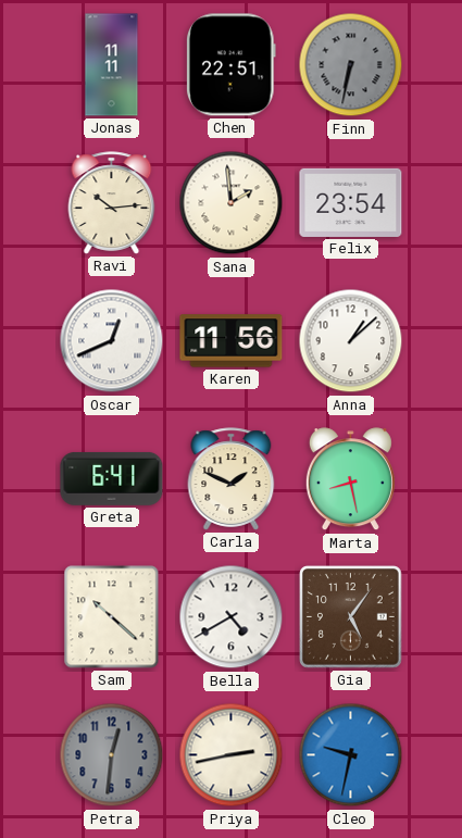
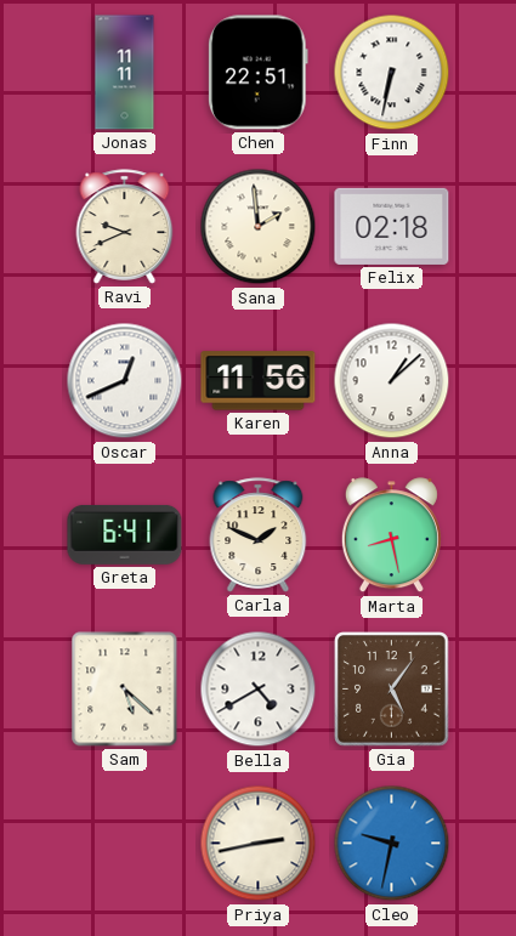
Finn dial: grey -> white (392, 73)
Ravi: 10:14 -> 9:41 (125, 227)
Felix: 23:54 -> 02:18 (392, 226)
Sam: 10:22 -> 5:22 (125, 690)
Petra: 12:31 -> none (112, 755)
